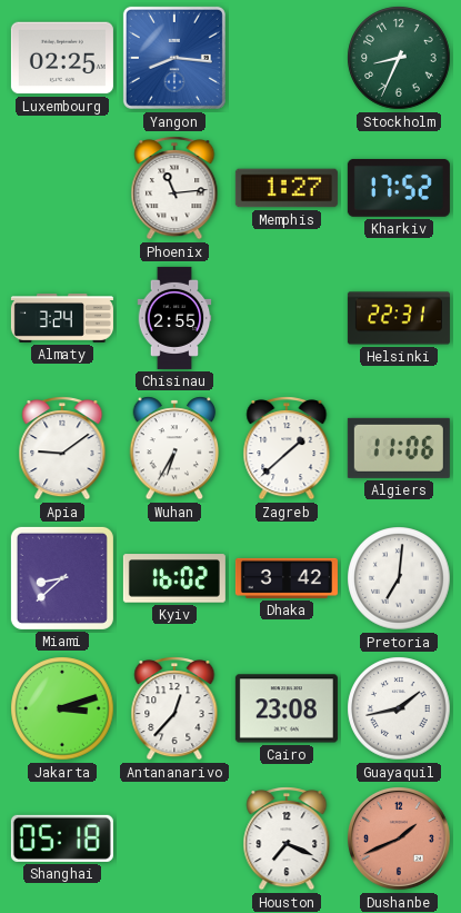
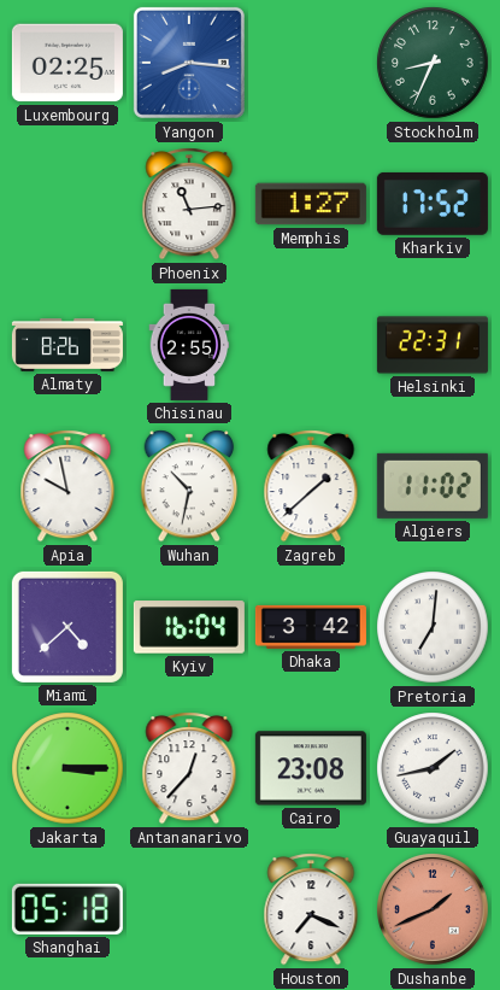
Almaty: 3:24 -> 8:26 (67, 346)
Apia: 9:09 -> 9:58 (67, 486)
Wuhan: 6:35 -> 10:32 (189, 486)
Algiers: 11:06 -> 11:02 (433, 486)
Miami: 8:38 -> 4:38 (67, 627)
Kyiv: 16:02 -> 16:04 (189, 627)
Jakarta: 3:12 -> 3:15 (67, 768)
